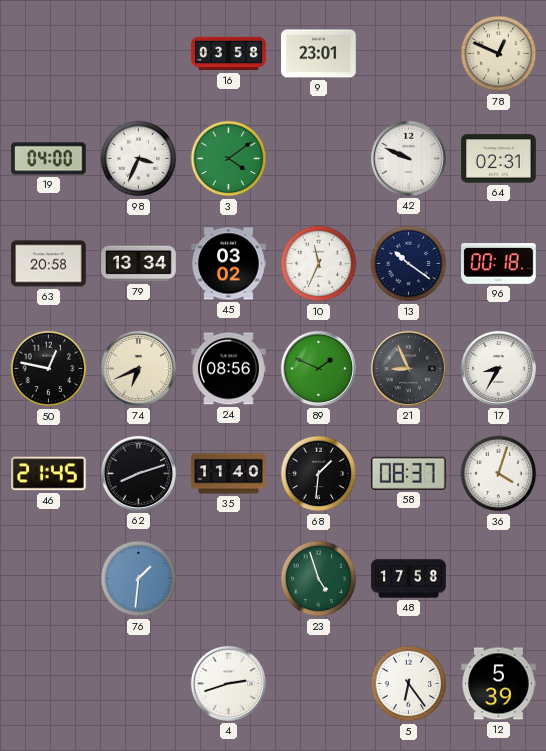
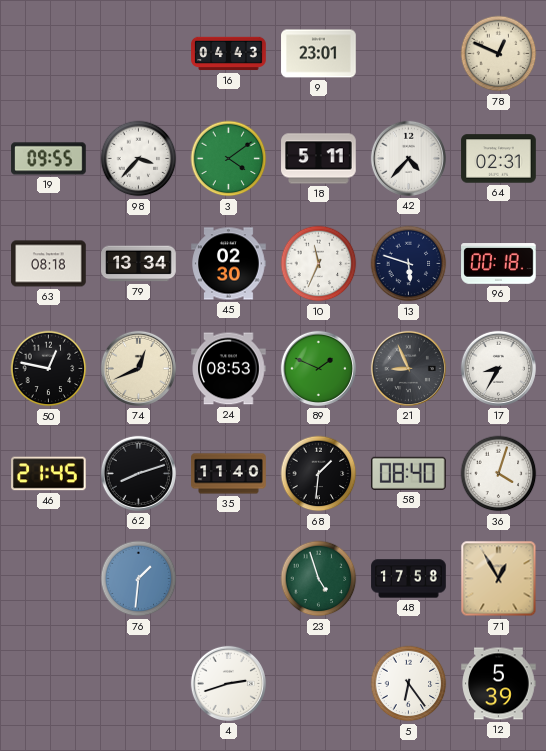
16: 03:58 -> 04:43 (229, 54)
19: 04:00 -> 09:55 (49, 159)
98: 3:34 -> 3:37 (139, 159)
18: none -> 5:11 (319, 159)
42: 9:49 -> 4:37 (408, 158)
63: 20:58 -> 08:18 (49, 264)
45: 03:02 -> 02:30 (229, 264)
13: 10:21 -> 5:48 (409, 264)
74: 6:41 -> 12:41 (138, 368)
24: 08:56 -> 08:53 (229, 369)
58: 08:37 -> 08:40 (408, 473)
71: none -> 12:55 (499, 579)
